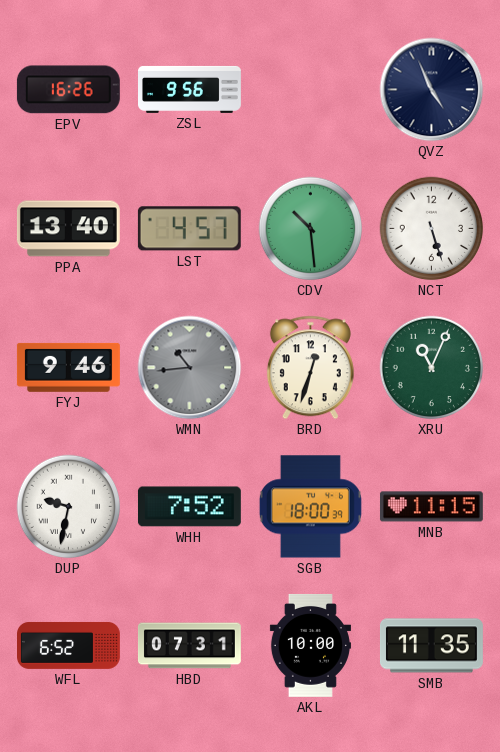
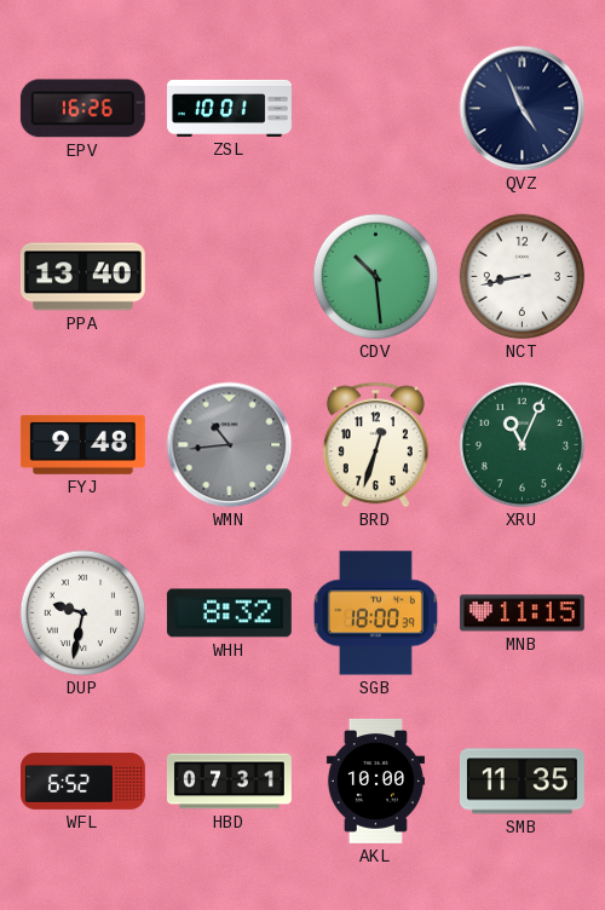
ZSL: 9:56 -> 10:01 (230, 108)
LST: 4:57 -> none (189, 229)
NCT: 5:27 -> 8:43 (523, 277)
FYJ: 9:46 -> 9:48 (82, 444)
WHH: 7:52 -> 8:32 (229, 614)
